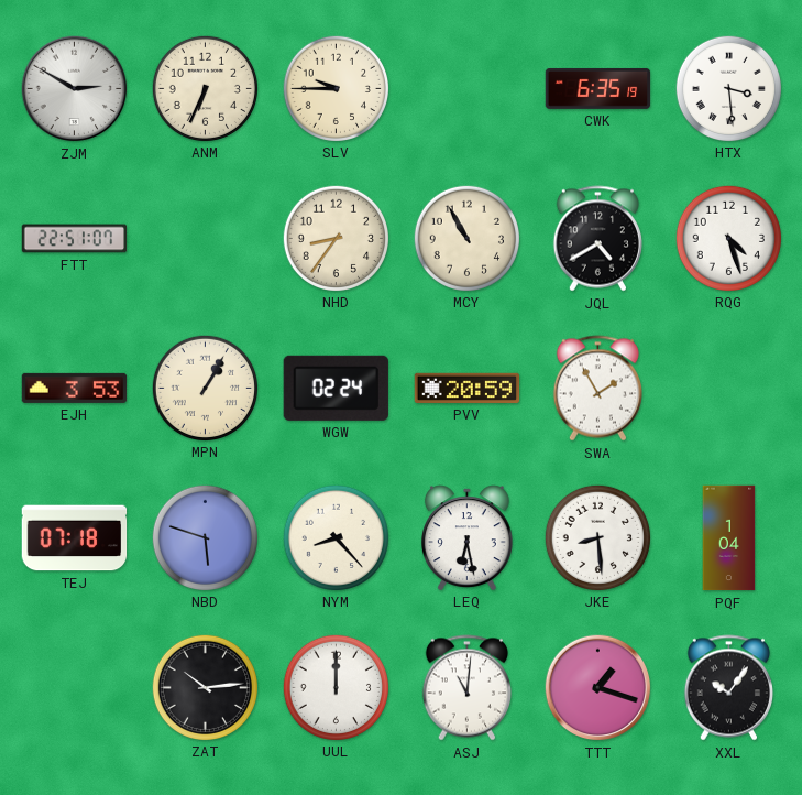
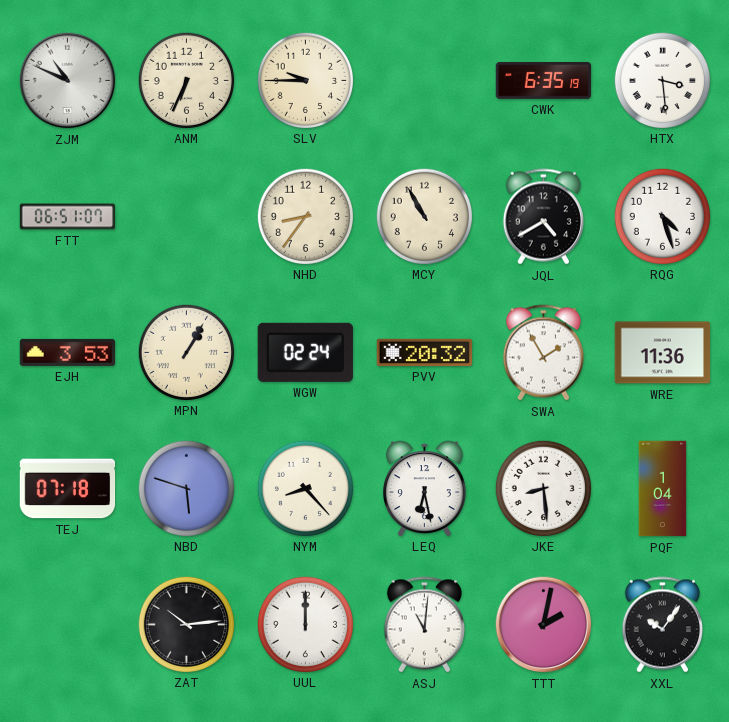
ZJM: 2:50 -> 10:49 (68, 81)
FTT: 22:51 -> 06:51 (68, 217)
PVV: 20:59 -> 20:32 (425, 352)
WRE: none -> 11:36 (663, 353)
TTT: 1:18 -> 2:02 (544, 625)
